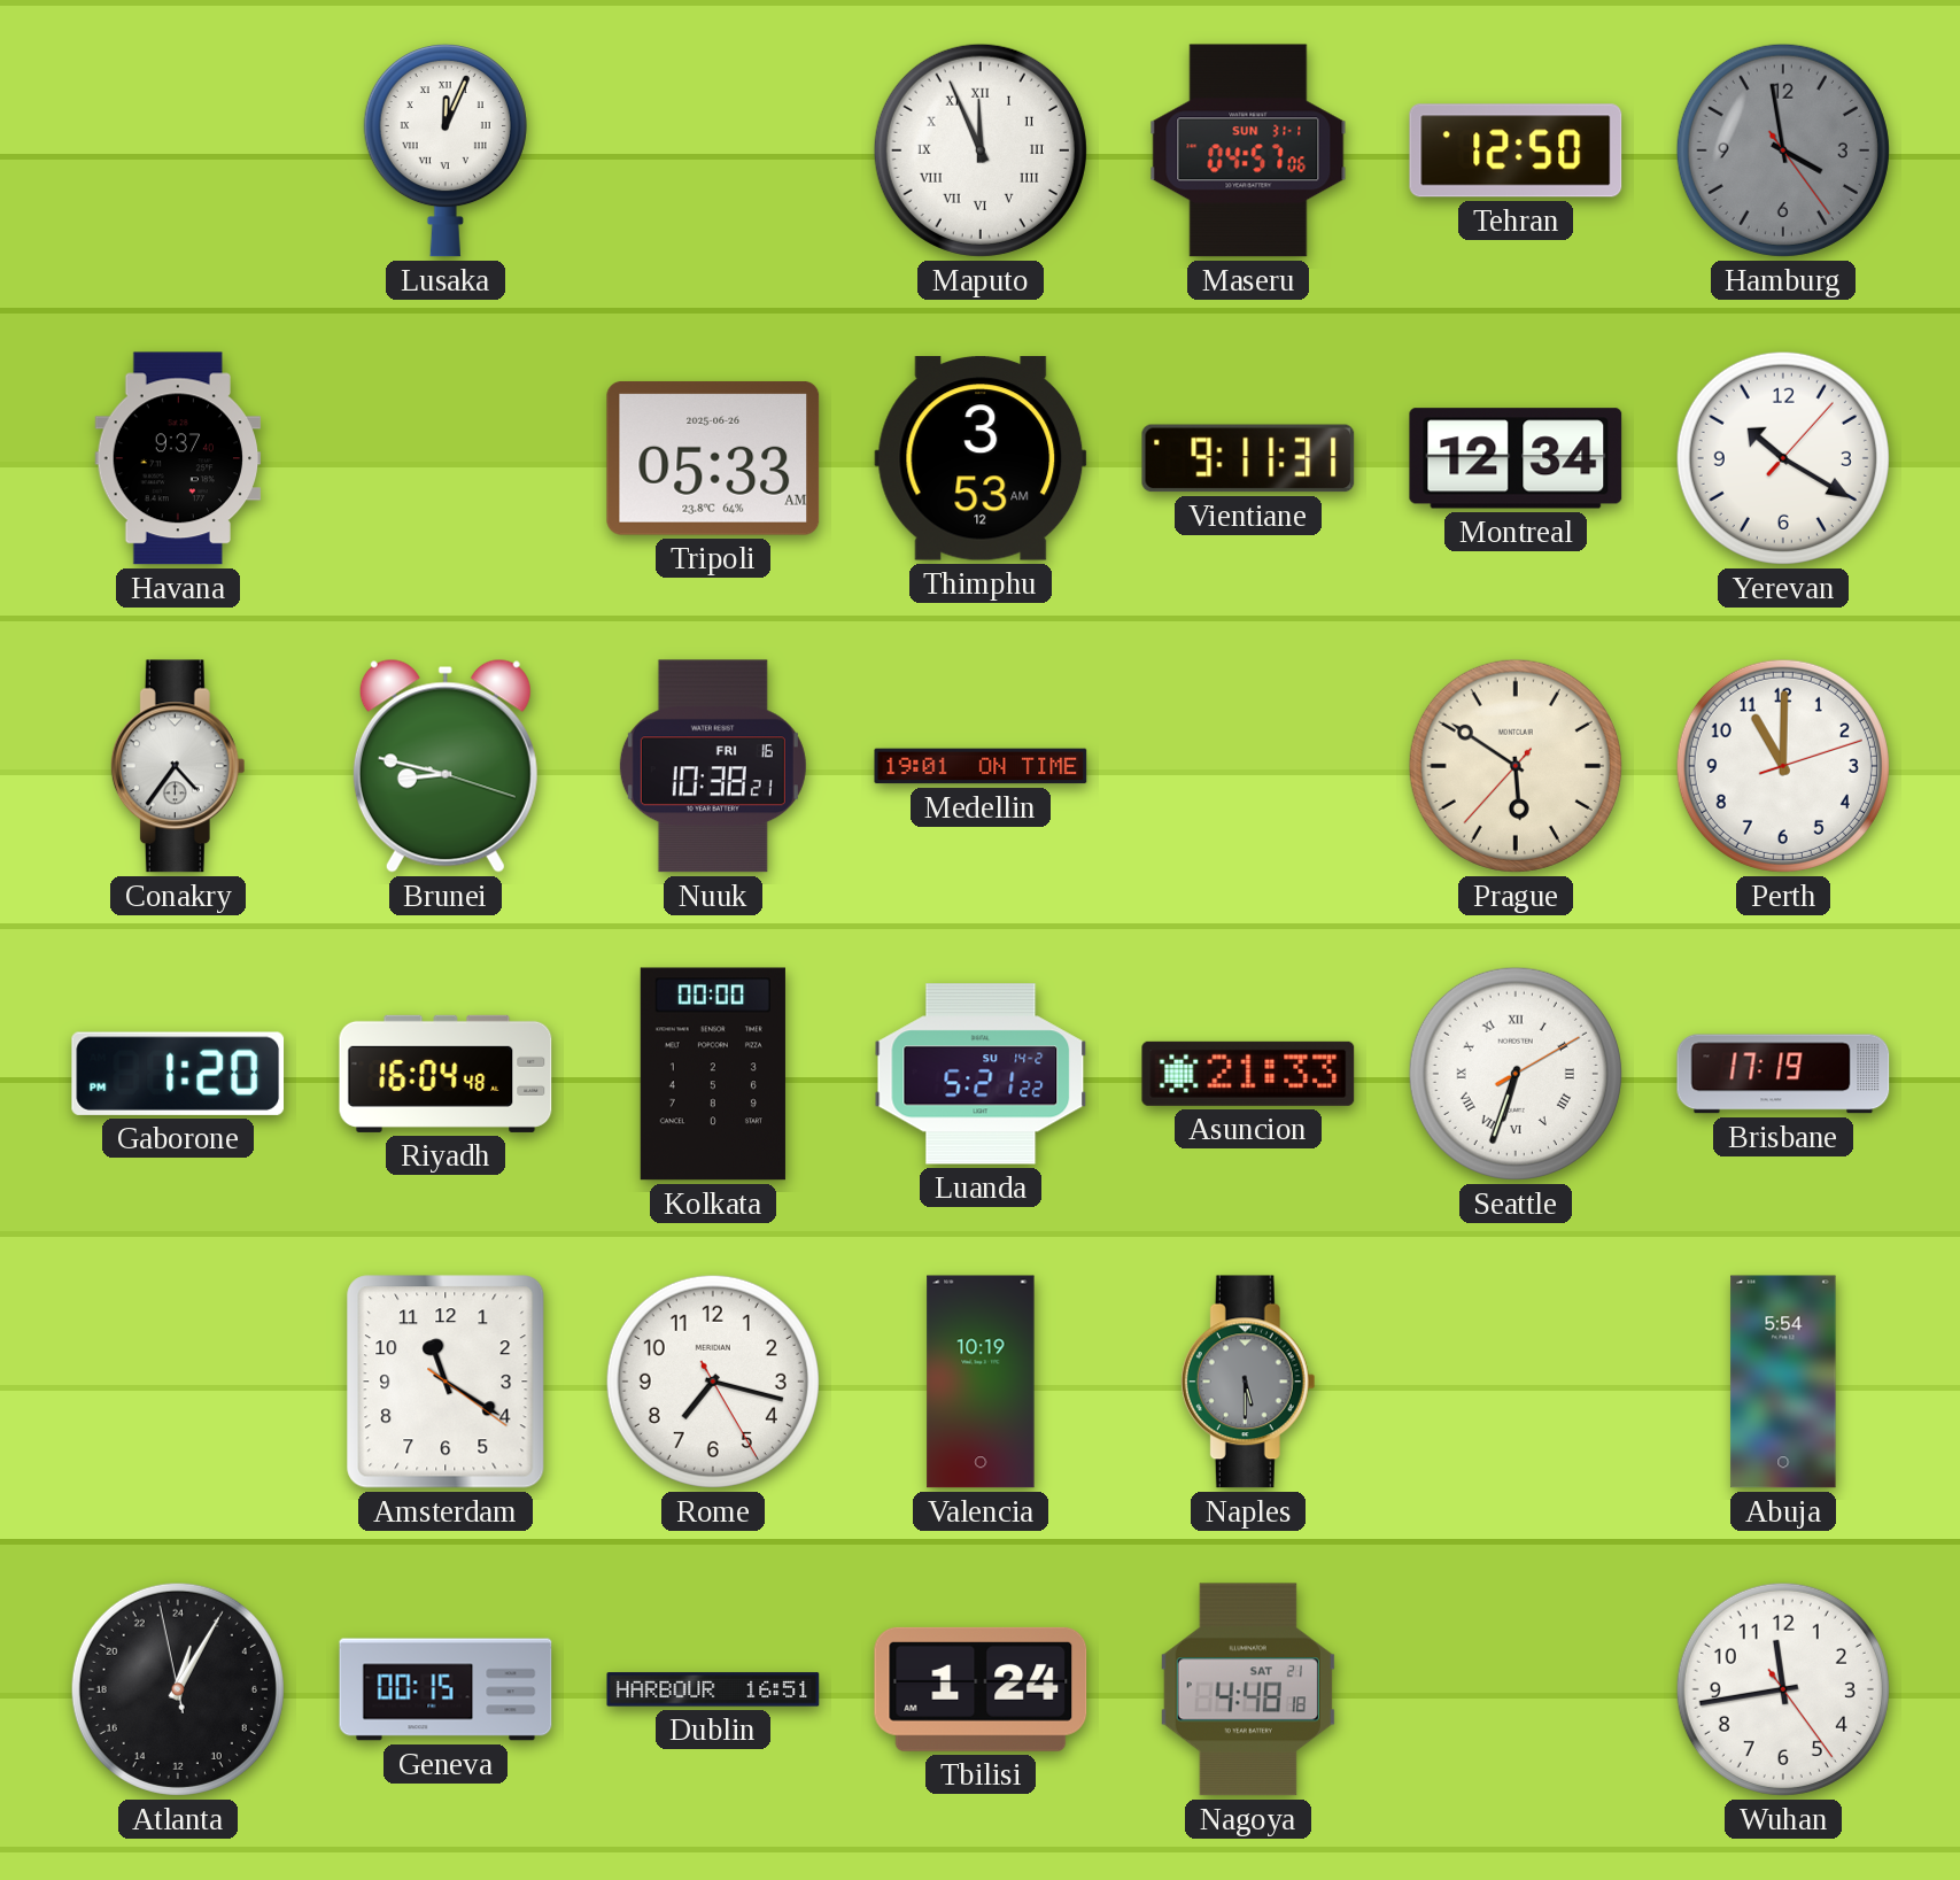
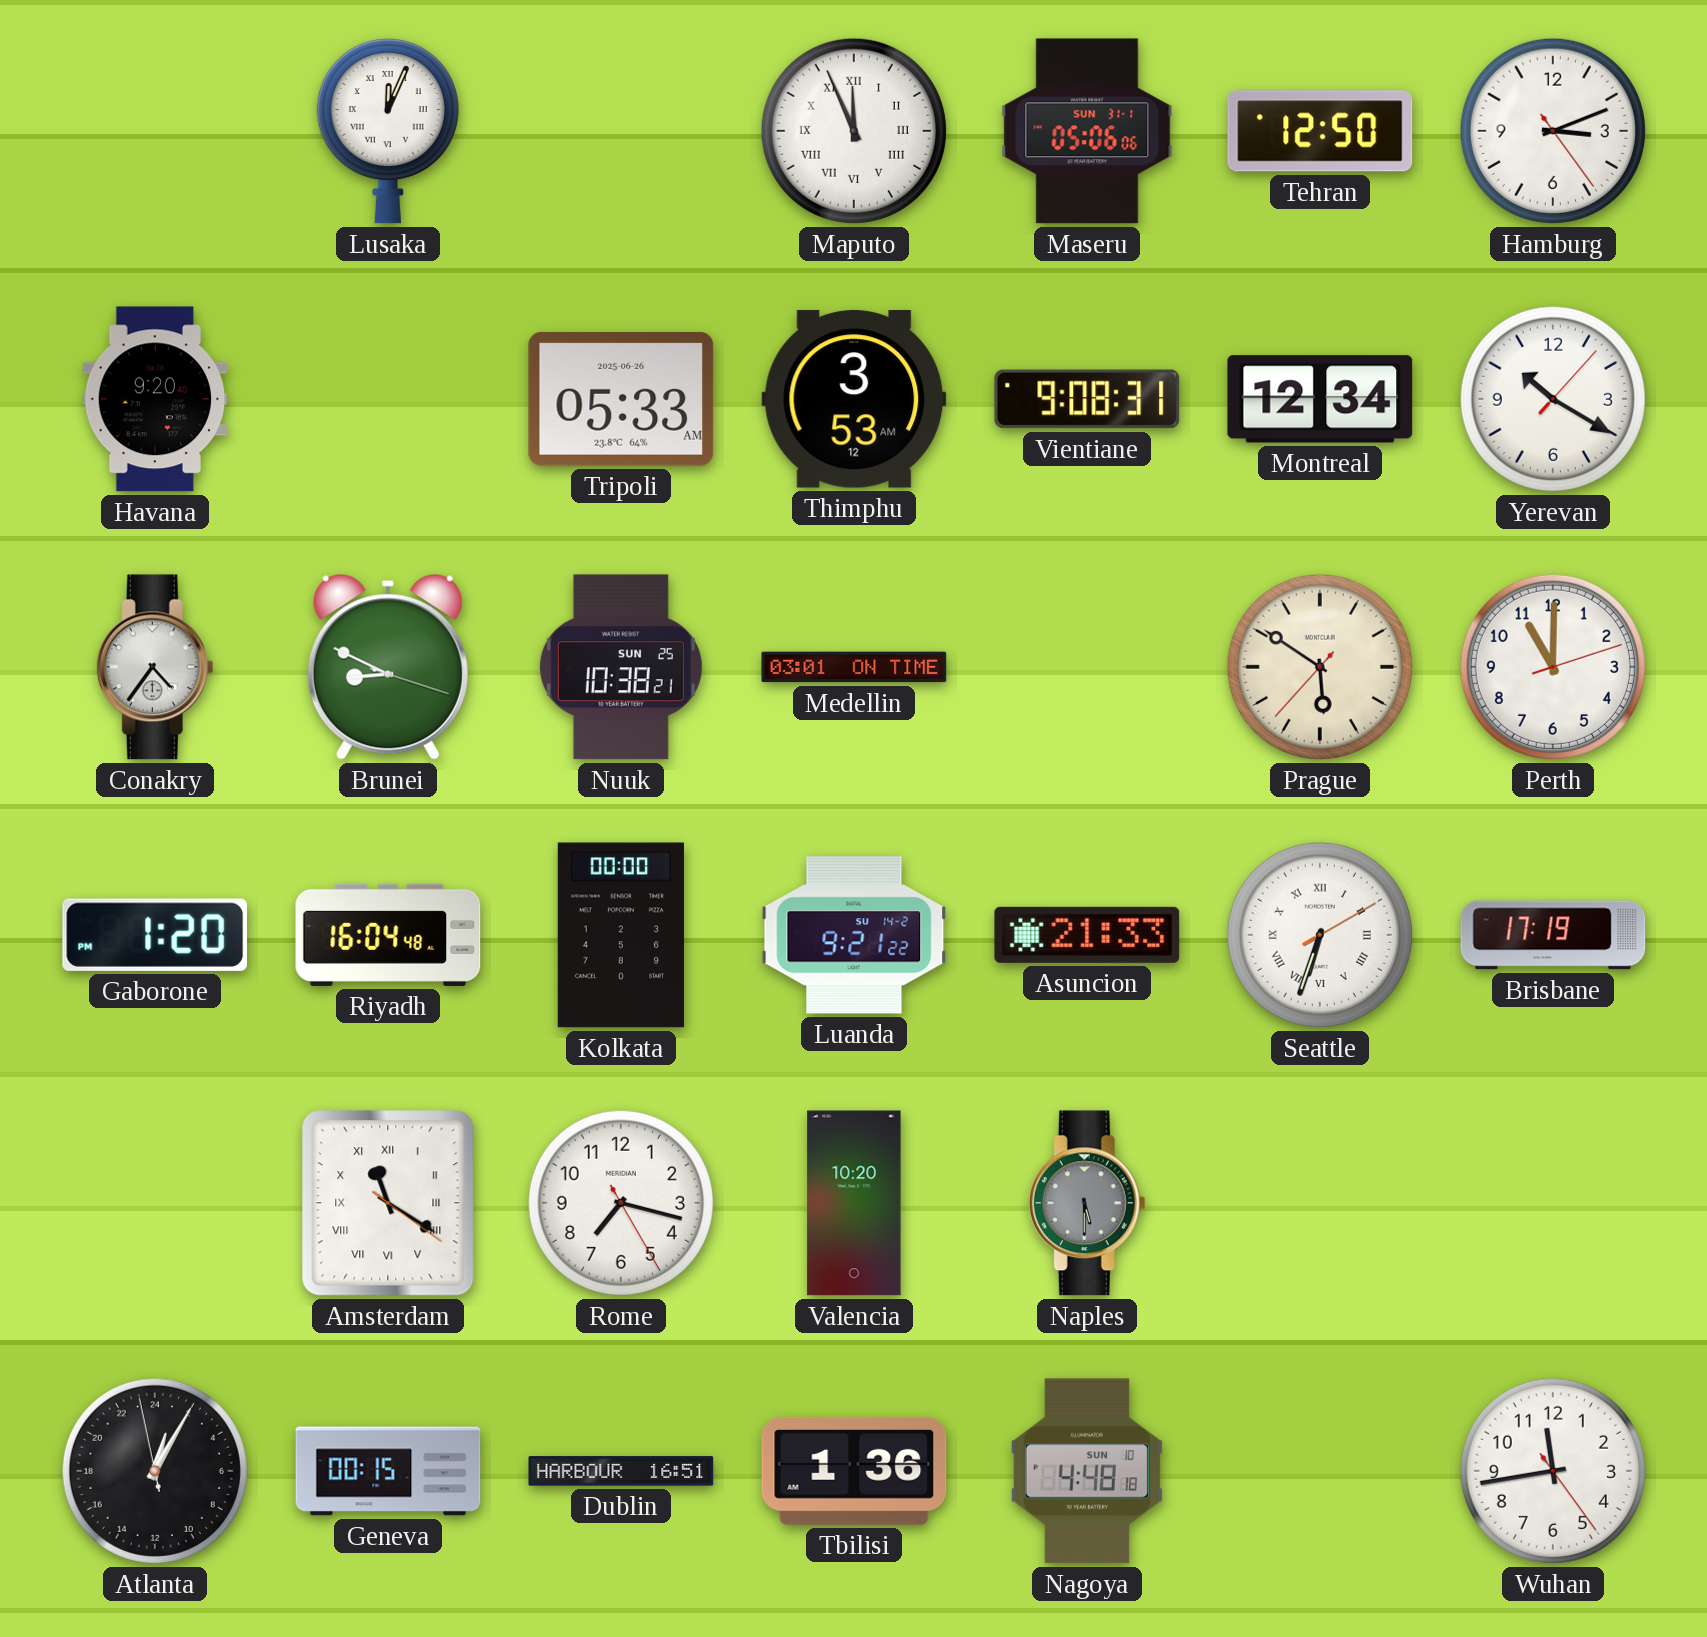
Maseru: 04:57 -> 05:06 (1087, 131)
Hamburg: 3:58 -> 3:11 (1553, 131)
Hamburg dial: grey -> white (1553, 131)
Havana: 9:37 -> 9:20 (155, 399)
Vientiane: 9:11 -> 9:08 (1087, 399)
Brunei: 8:47 -> 8:49 (388, 667)
Nuuk date: FRI 16 -> SUN 25 (621, 667)
Medellin: 19:01 -> 03:01 (854, 667)
Luanda: 5:21 -> 9:21 (854, 935)
Amsterdam numerals: Arabic -> Roman (388, 1203)
Valencia: 10:19 -> 10:20 (854, 1203)
Abuja: 5:54 -> none (1783, 1382)
Tbilisi: 1:24 -> 1:36 (854, 1471)
Nagoya date: SAT 21 -> SUN 10 (1087, 1471)
